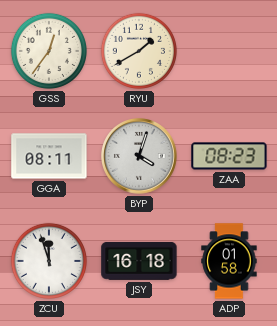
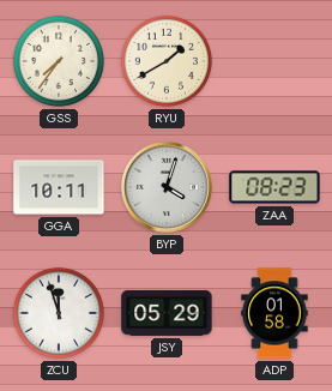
GSS: 12:36 -> 7:36 (59, 61)
GGA: 08:11 -> 10:11 (59, 187)
JSY: 16:18 -> 05:29 (167, 313)
